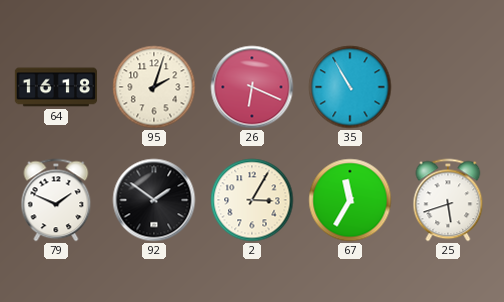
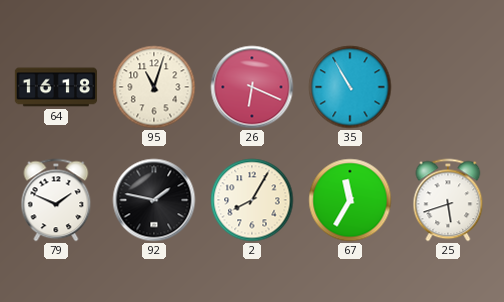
95: 2:03 -> 11:03 (154, 87)
92: 1:51 -> 1:47 (154, 200)
2: 3:05 -> 8:05 (252, 200)
